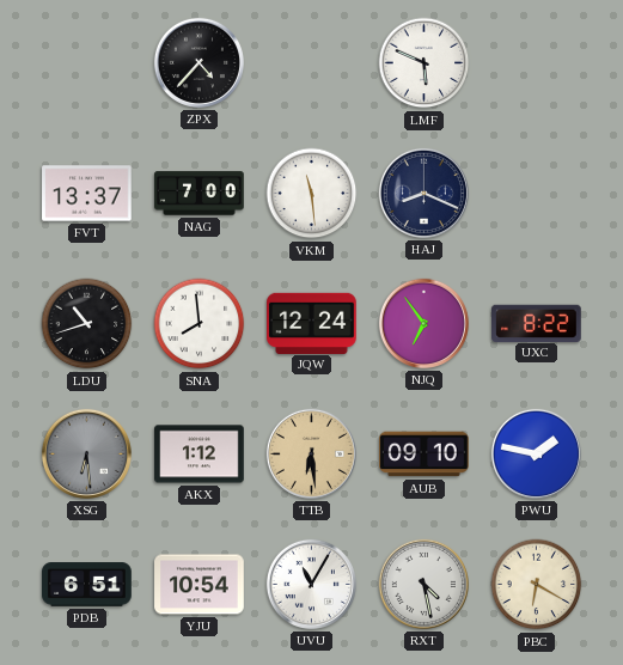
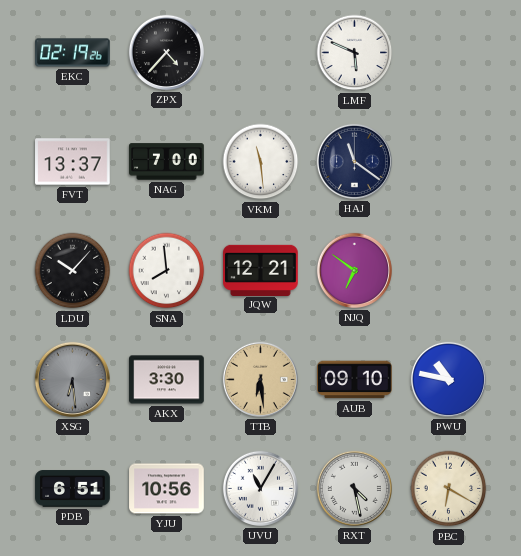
EKC: none -> 02:19 (73, 53)
HAJ: 8:19 -> 11:21 (354, 161)
LDU: 10:42 -> 10:07 (73, 271)
JQW: 12:24 -> 12:21 (261, 270)
NJQ: 6:54 -> 6:51 (354, 270)
UXC: 8:22 -> none (537, 323)
AKX: 1:12 -> 3:30 (167, 380)
PWU: 1:47 -> 10:47 (448, 379)
YJU: 10:54 -> 10:56 (167, 489)
